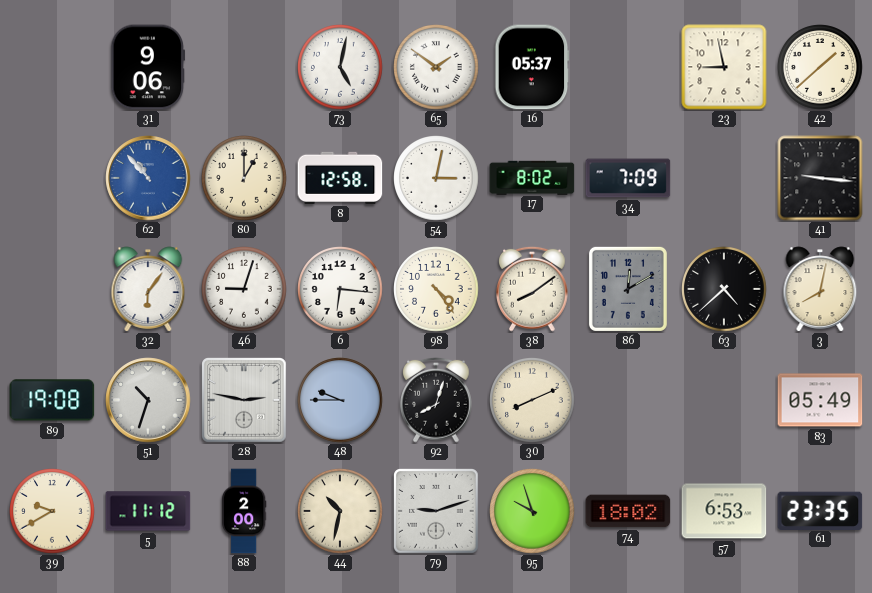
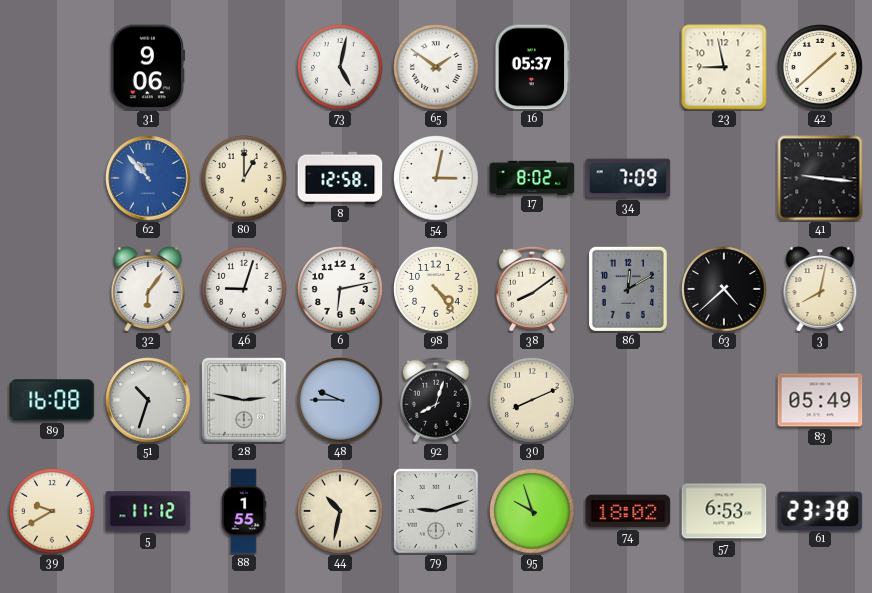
6: 6:16 -> 6:13 (340, 289)
89: 19:08 -> 16:08 (52, 400)
88: 2:00 -> 1:55 (244, 511)
61: 23:35 -> 23:38 (820, 510)
